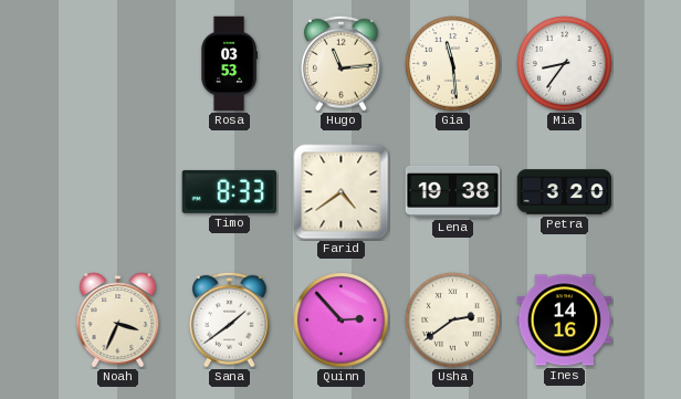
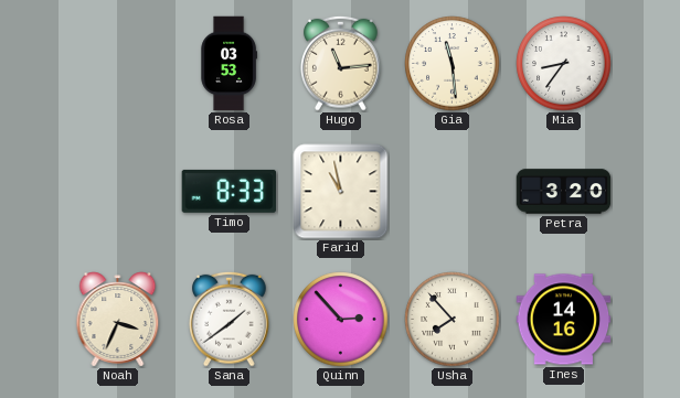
Farid: 4:39 -> 10:58 (341, 192)
Lena: 19:38 -> none (453, 191)
Usha: 2:39 -> 7:53 (453, 320)
